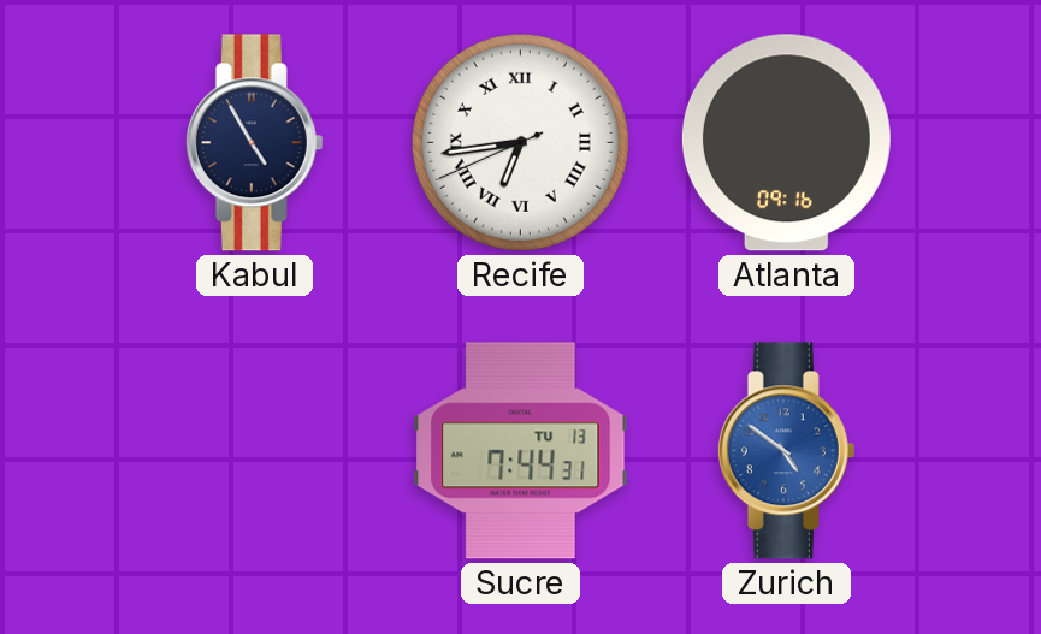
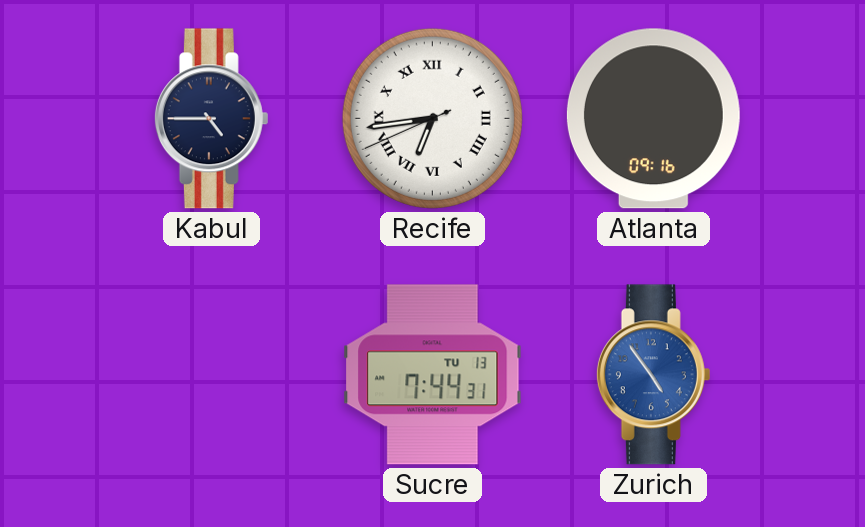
Kabul: 4:55 -> 4:45 (211, 119)
Zurich: 4:51 -> 4:54 (653, 375)
